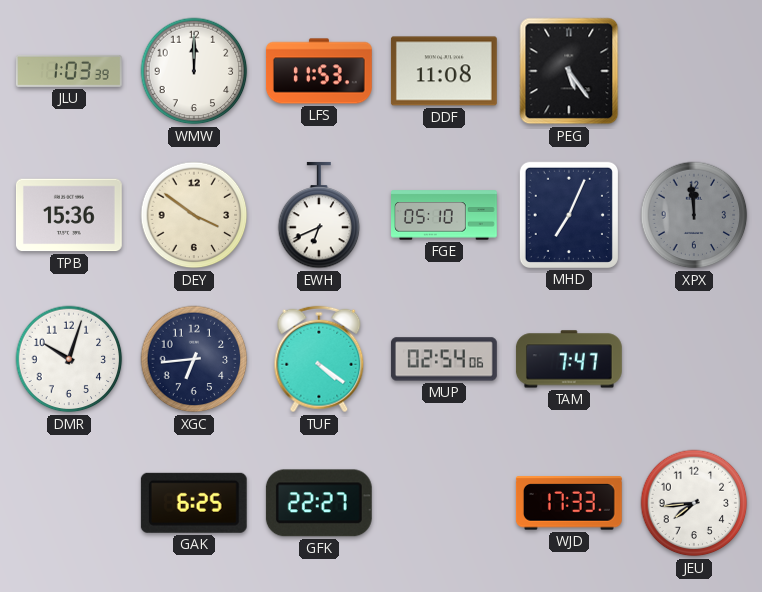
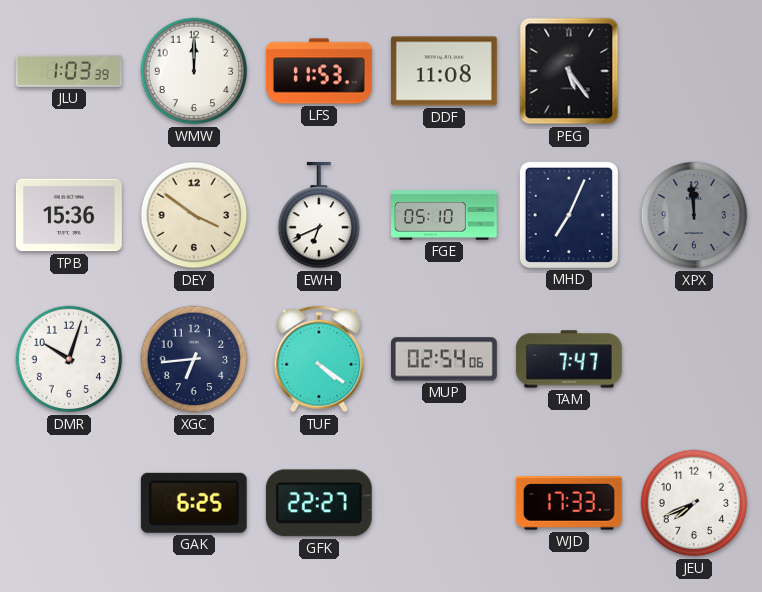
JEU: 7:44 -> 7:41 (694, 503)
